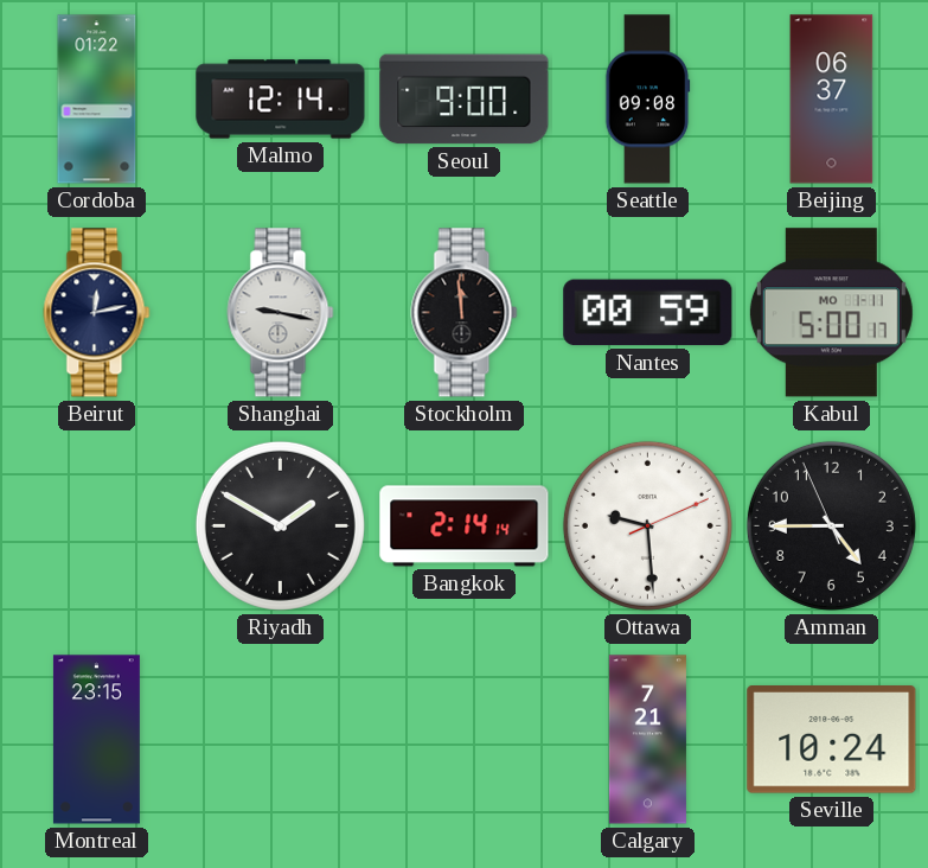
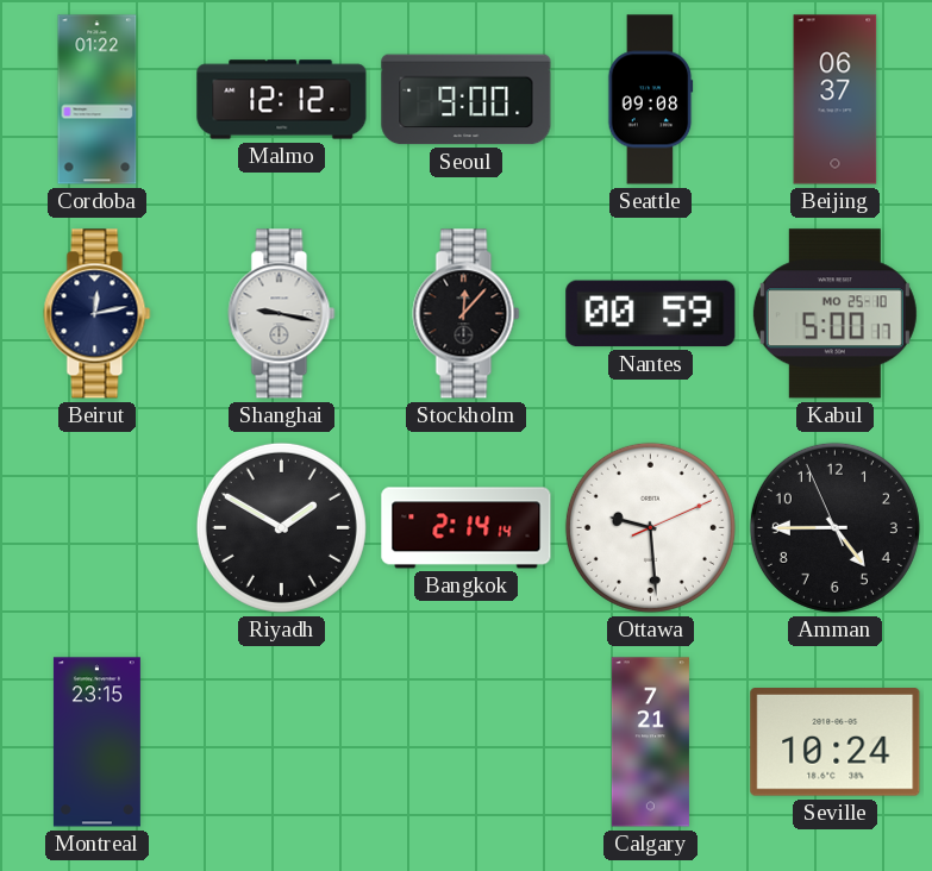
Malmo: 12:14 -> 12:12 (282, 100)
Stockholm: 11:59 -> 12:07 (467, 314)
Kabul date: MO 1-11 -> MO 25-10 (834, 314)
